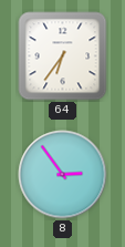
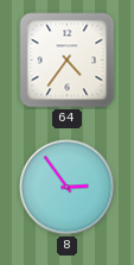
64: 6:36 -> 4:36 (68, 61)
